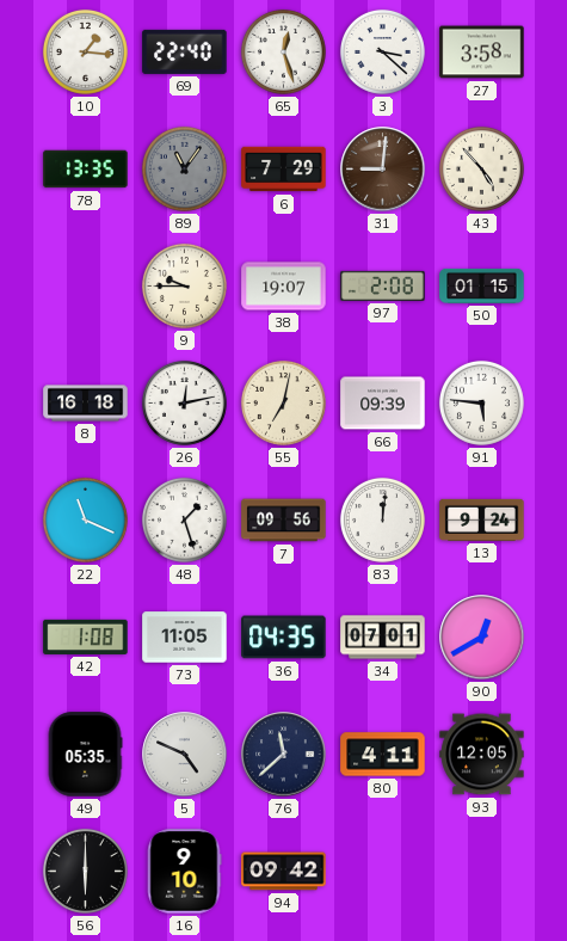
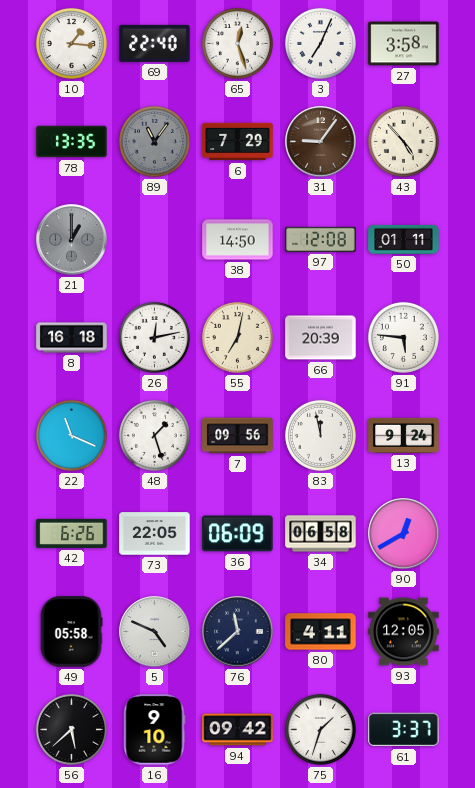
3: 3:22 -> 7:04 (320, 43)
31: 9:01 -> 9:06 (321, 142)
21: none -> 1:00 (72, 240)
9: 9:45 -> none (184, 285)
38: 19:07 -> 14:50 (238, 240)
97: 2:08 -> 12:08 (321, 239)
50: 01:15 -> 01:11 (404, 239)
66: 09:39 -> 20:39 (321, 338)
83: 12:01 -> 11:58 (320, 435)
42: 1:08 -> 6:26 (72, 533)
73: 11:05 -> 22:05 (155, 534)
36: 04:35 -> 06:09 (238, 534)
34: 07:01 -> 06:58 (321, 534)
49: 05:35 -> 05:58 (71, 632)
56: 6:00 -> 5:38 (71, 729)
75: none -> 1:33 (320, 729)
61: none -> 3:37 (404, 730)
